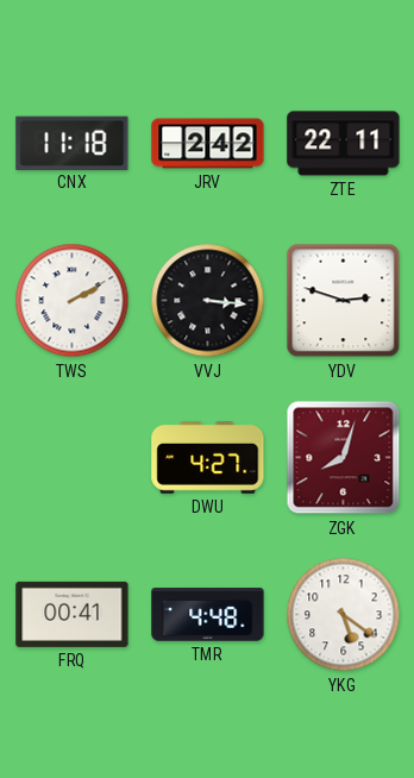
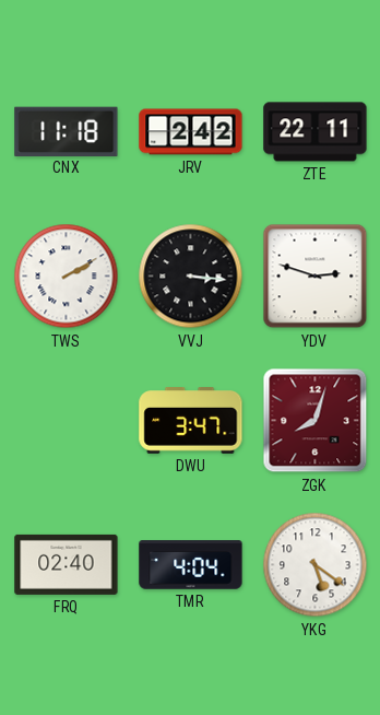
DWU: 4:27 -> 3:47 (191, 421)
FRQ: 00:41 -> 02:40 (67, 564)
TMR: 4:48 -> 4:04 (191, 565)
